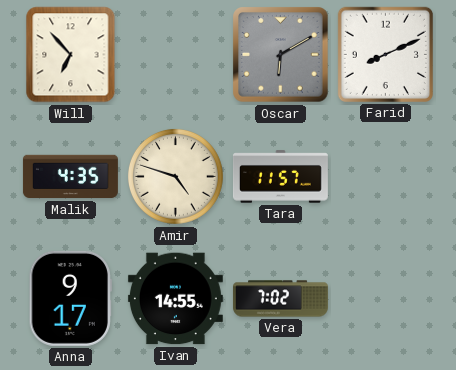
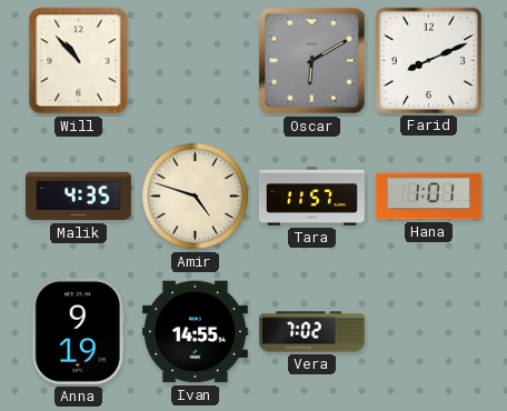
Will: 6:53 -> 10:53 (79, 61)
Hana: none -> 1:01 (428, 197)
Anna: 9:17 -> 9:19 (78, 331)
